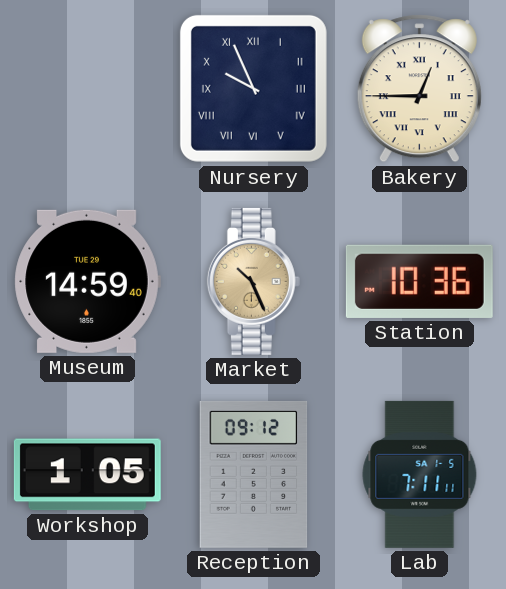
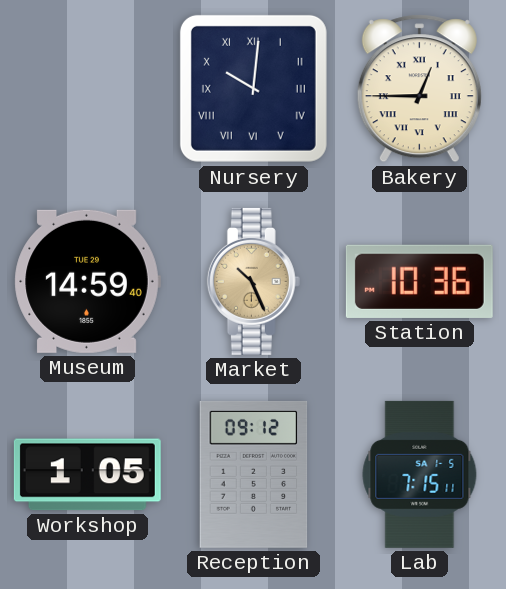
Nursery: 9:56 -> 10:01 (253, 88)
Lab: 7:11 -> 7:15 (420, 474)
